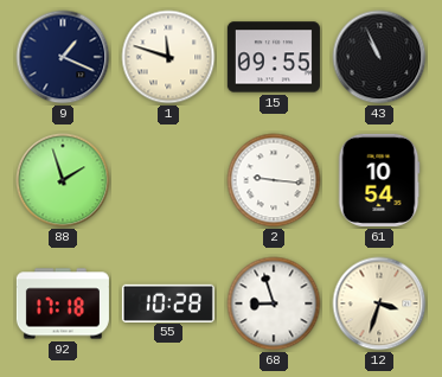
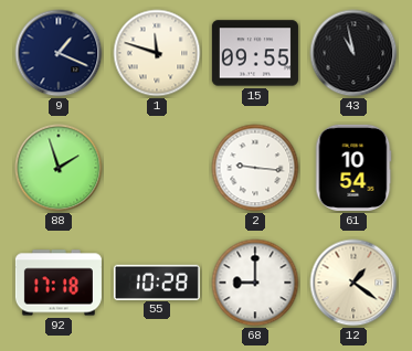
43: 10:56 -> 10:58 (353, 53)
68: 8:57 -> 9:00 (255, 283)
12: 3:33 -> 1:21 (353, 283)
